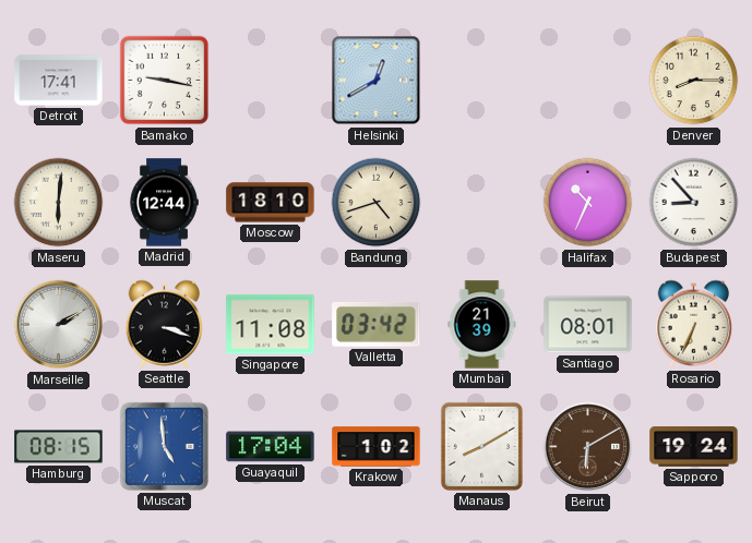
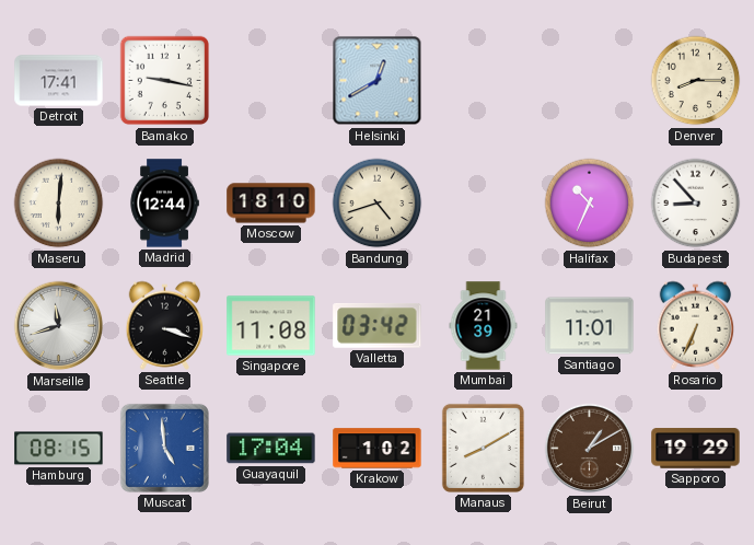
Marseille: 2:10 -> 11:42 (59, 326)
Santiago: 08:01 -> 11:01 (590, 326)
Beirut: 6:10 -> 1:10 (590, 449)
Sapporo: 19:24 -> 19:29 (696, 449)
